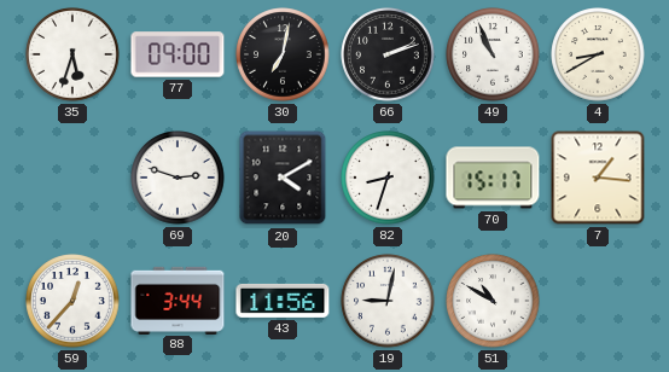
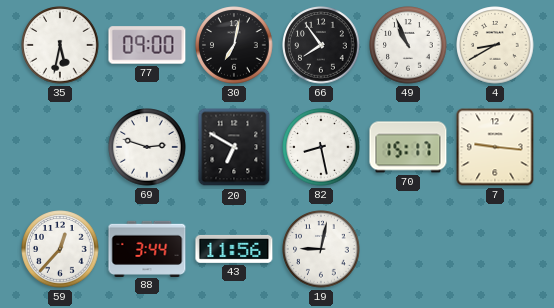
35: 5:33 -> 5:32 (60, 45)
66: 2:12 -> 7:54 (321, 45)
20: 4:10 -> 6:50 (234, 147)
82: 8:33 -> 8:28 (321, 147)
7: 1:16 -> 9:16 (495, 147)
51: 10:50 -> none (493, 301)
